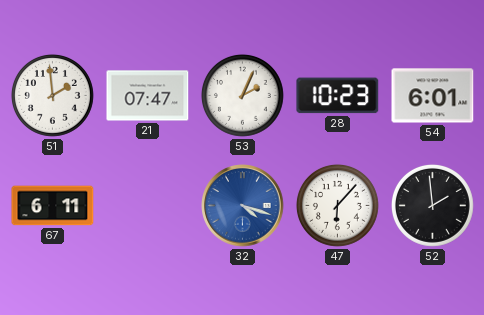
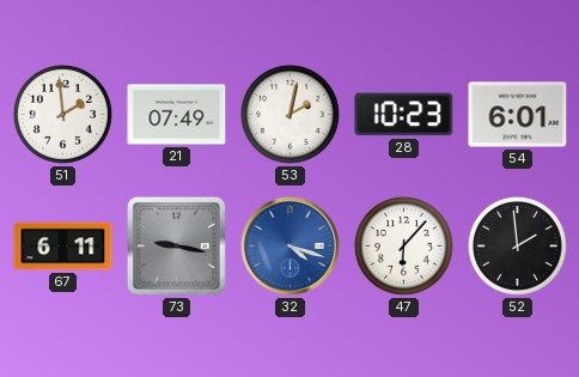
21: 07:47 -> 07:49 (177, 115)
53: 2:04 -> 2:02 (289, 114)
73: none -> 9:17 (176, 245)
